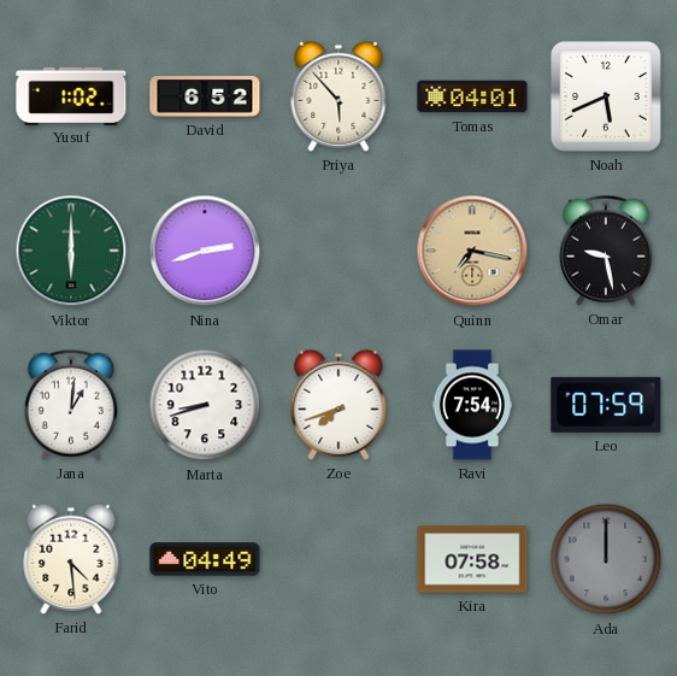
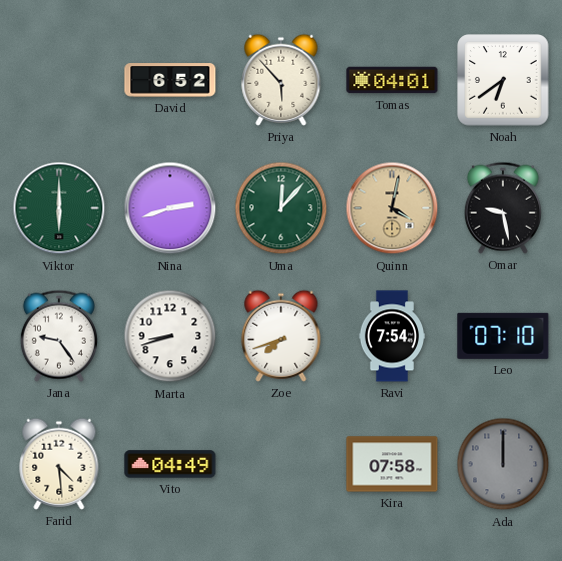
Yusuf: 1:02 -> none (71, 95)
Noah: 5:41 -> 6:39 (503, 80)
Uma: none -> 12:07 (281, 208)
Quinn: 7:17 -> 4:02 (392, 208)
Jana: 1:01 -> 9:24 (59, 336)
Leo: 07:59 -> 07:10 (503, 336)
